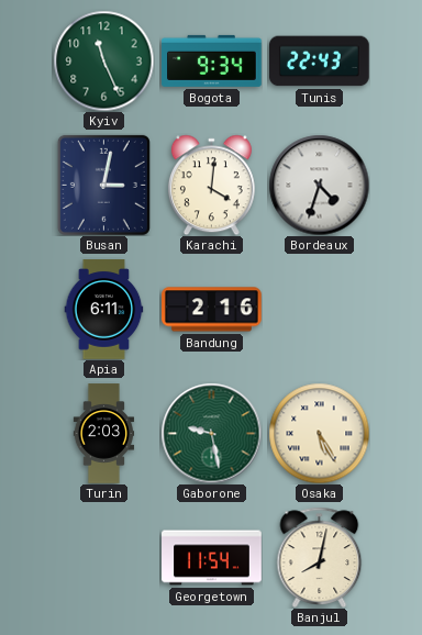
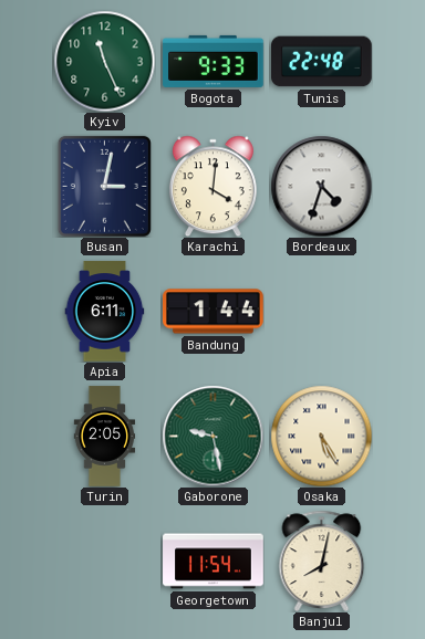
Bogota: 9:34 -> 9:33 (214, 61)
Tunis: 22:43 -> 22:48 (322, 62)
Bandung: 2:16 -> 1:44 (214, 312)
Turin: 2:03 -> 2:05 (105, 437)
